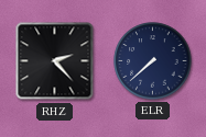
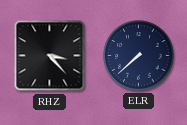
RHZ: 2:23 -> 3:23 (50, 56)
